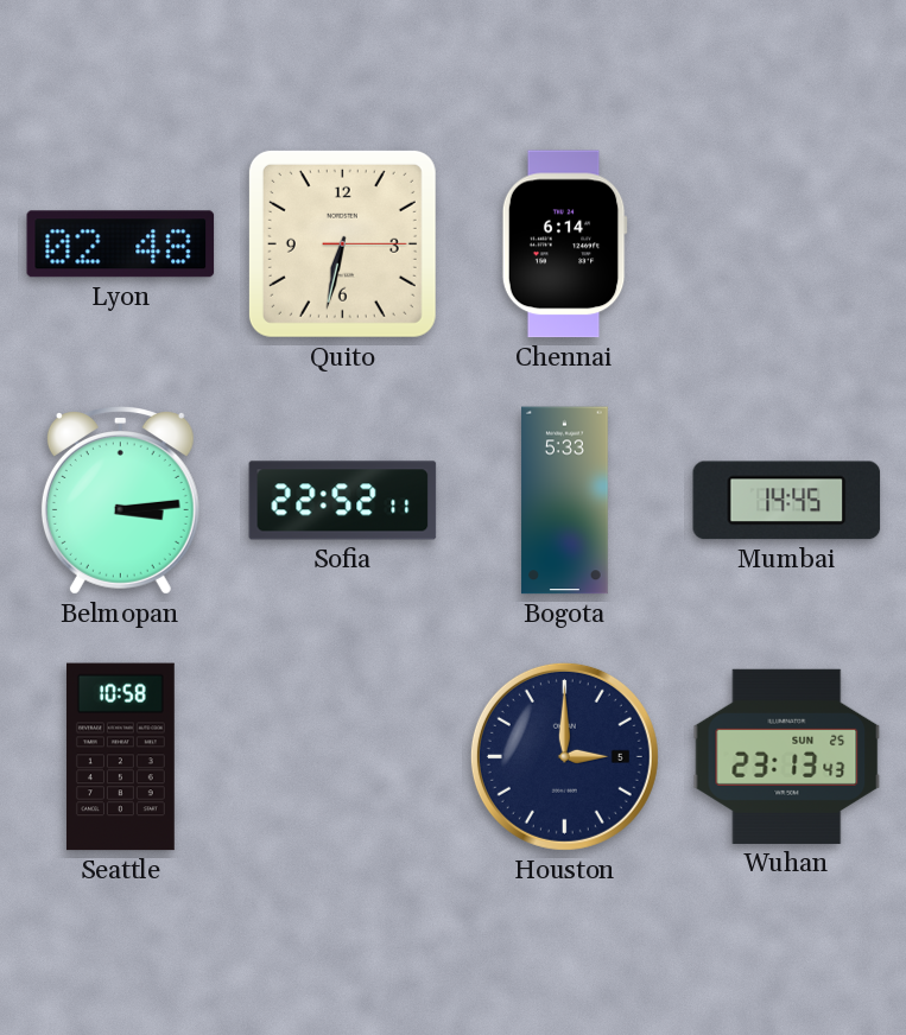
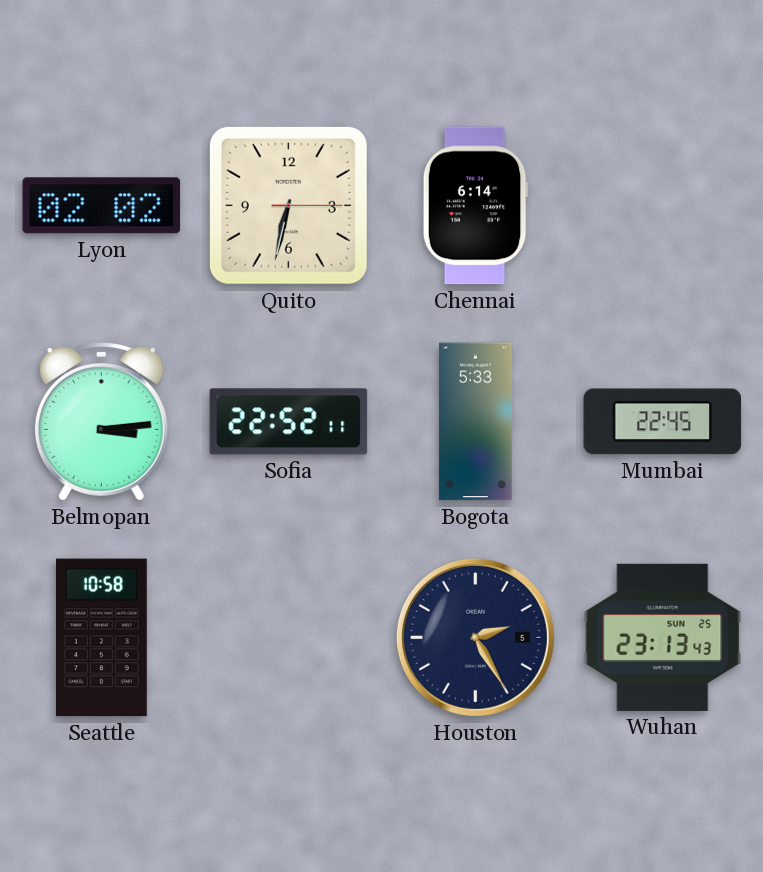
Lyon: 02:48 -> 02:02 (102, 206)
Mumbai: 14:45 -> 22:45 (663, 422)
Houston: 3:00 -> 2:25 (475, 637)
